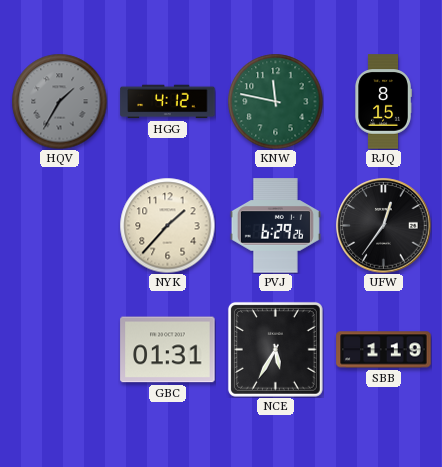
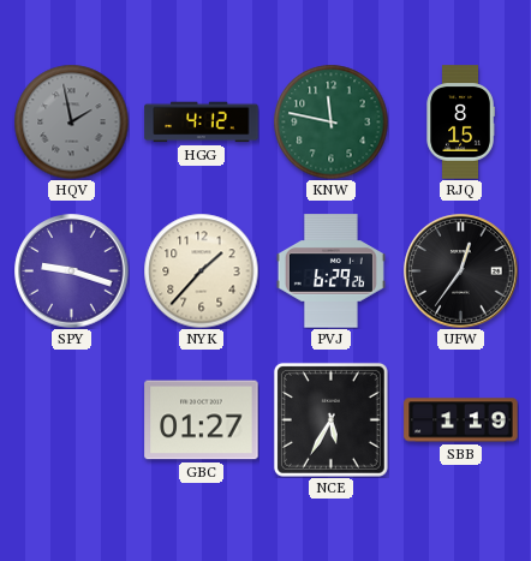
HQV: 1:35 -> 1:58 (71, 121)
SPY: none -> 9:18 (72, 271)
GBC: 01:31 -> 01:27 (202, 420)
